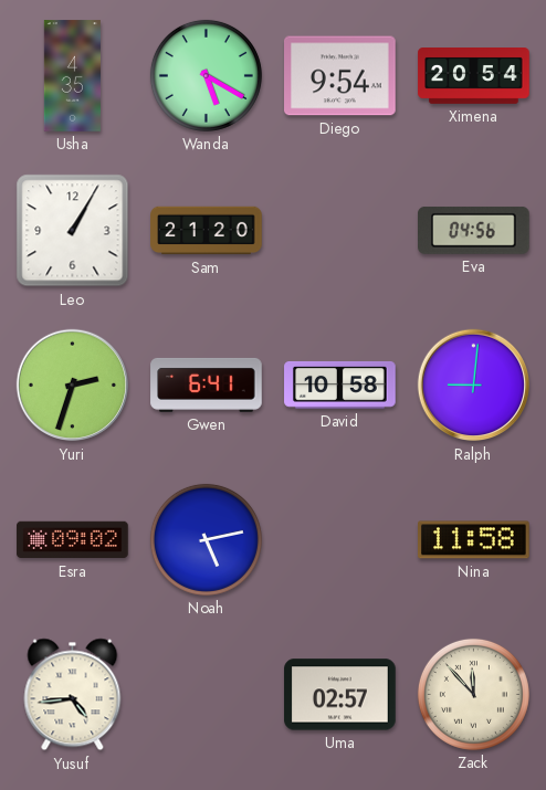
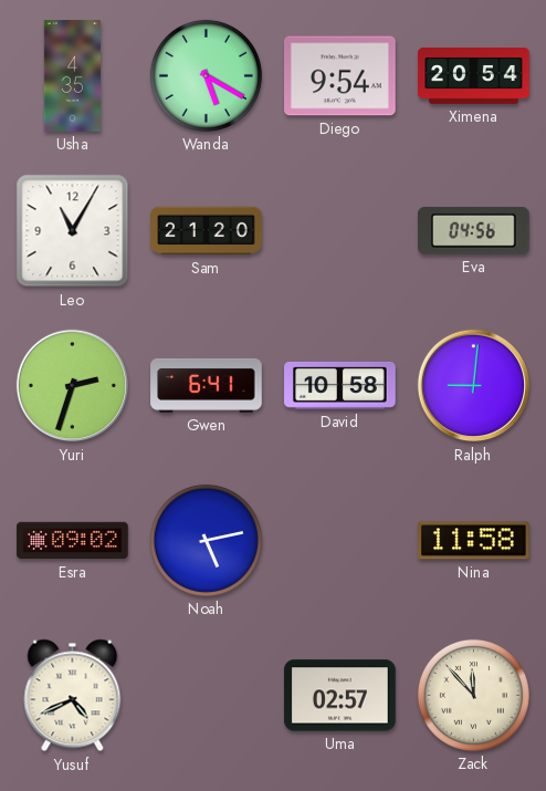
Leo: 1:05 -> 11:05 (73, 231)
Yusuf: 4:44 -> 4:41 (73, 696)
